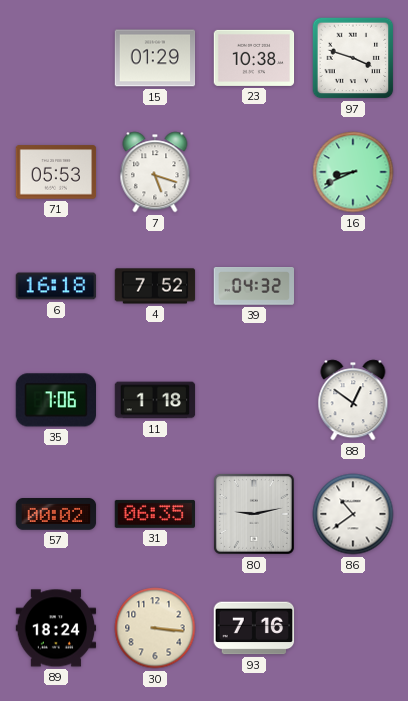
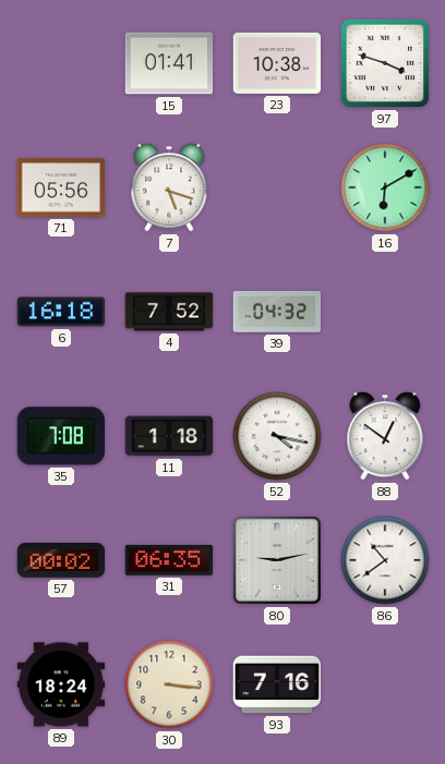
15: 01:29 -> 01:41 (169, 63)
71: 05:53 -> 05:56 (61, 187)
16: 8:41 -> 6:10 (385, 187)
35: 7:06 -> 7:08 (60, 436)
52: none -> 4:17 (277, 436)
